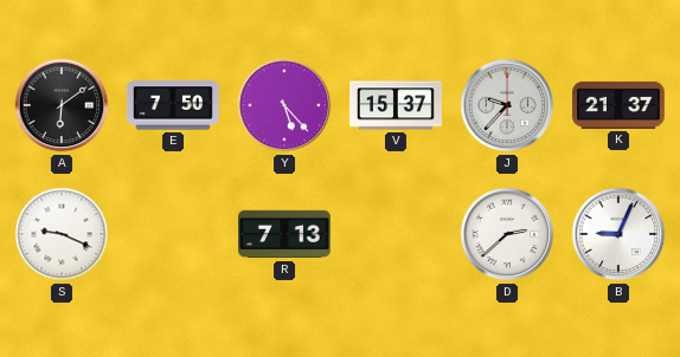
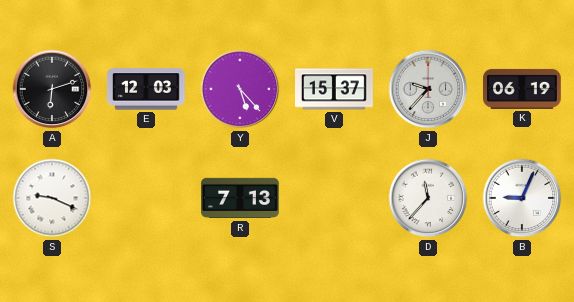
A: 6:09 -> 6:12 (52, 89)
E: 7:50 -> 12:03 (147, 89)
K: 21:37 -> 06:19 (522, 89)
D: 2:38 -> 11:37 (428, 198)
